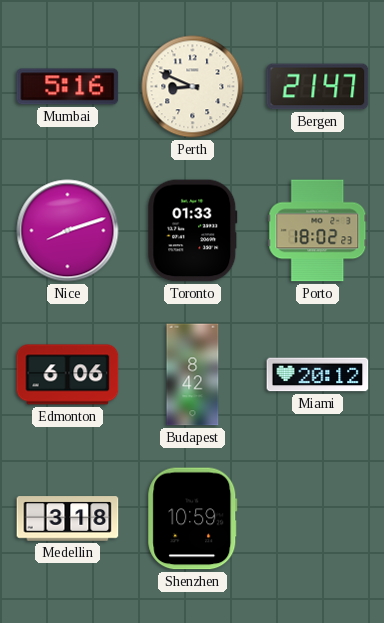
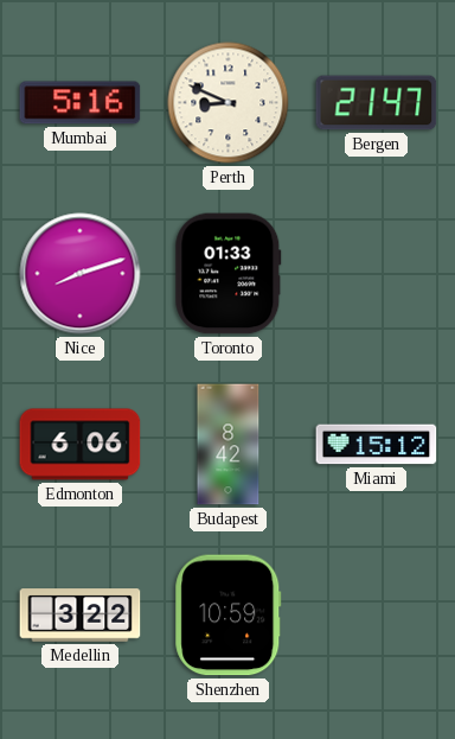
Porto: 18:02 -> none (318, 231)
Miami: 20:12 -> 15:12 (377, 445)
Medellin: 3:18 -> 3:22 (81, 616)
